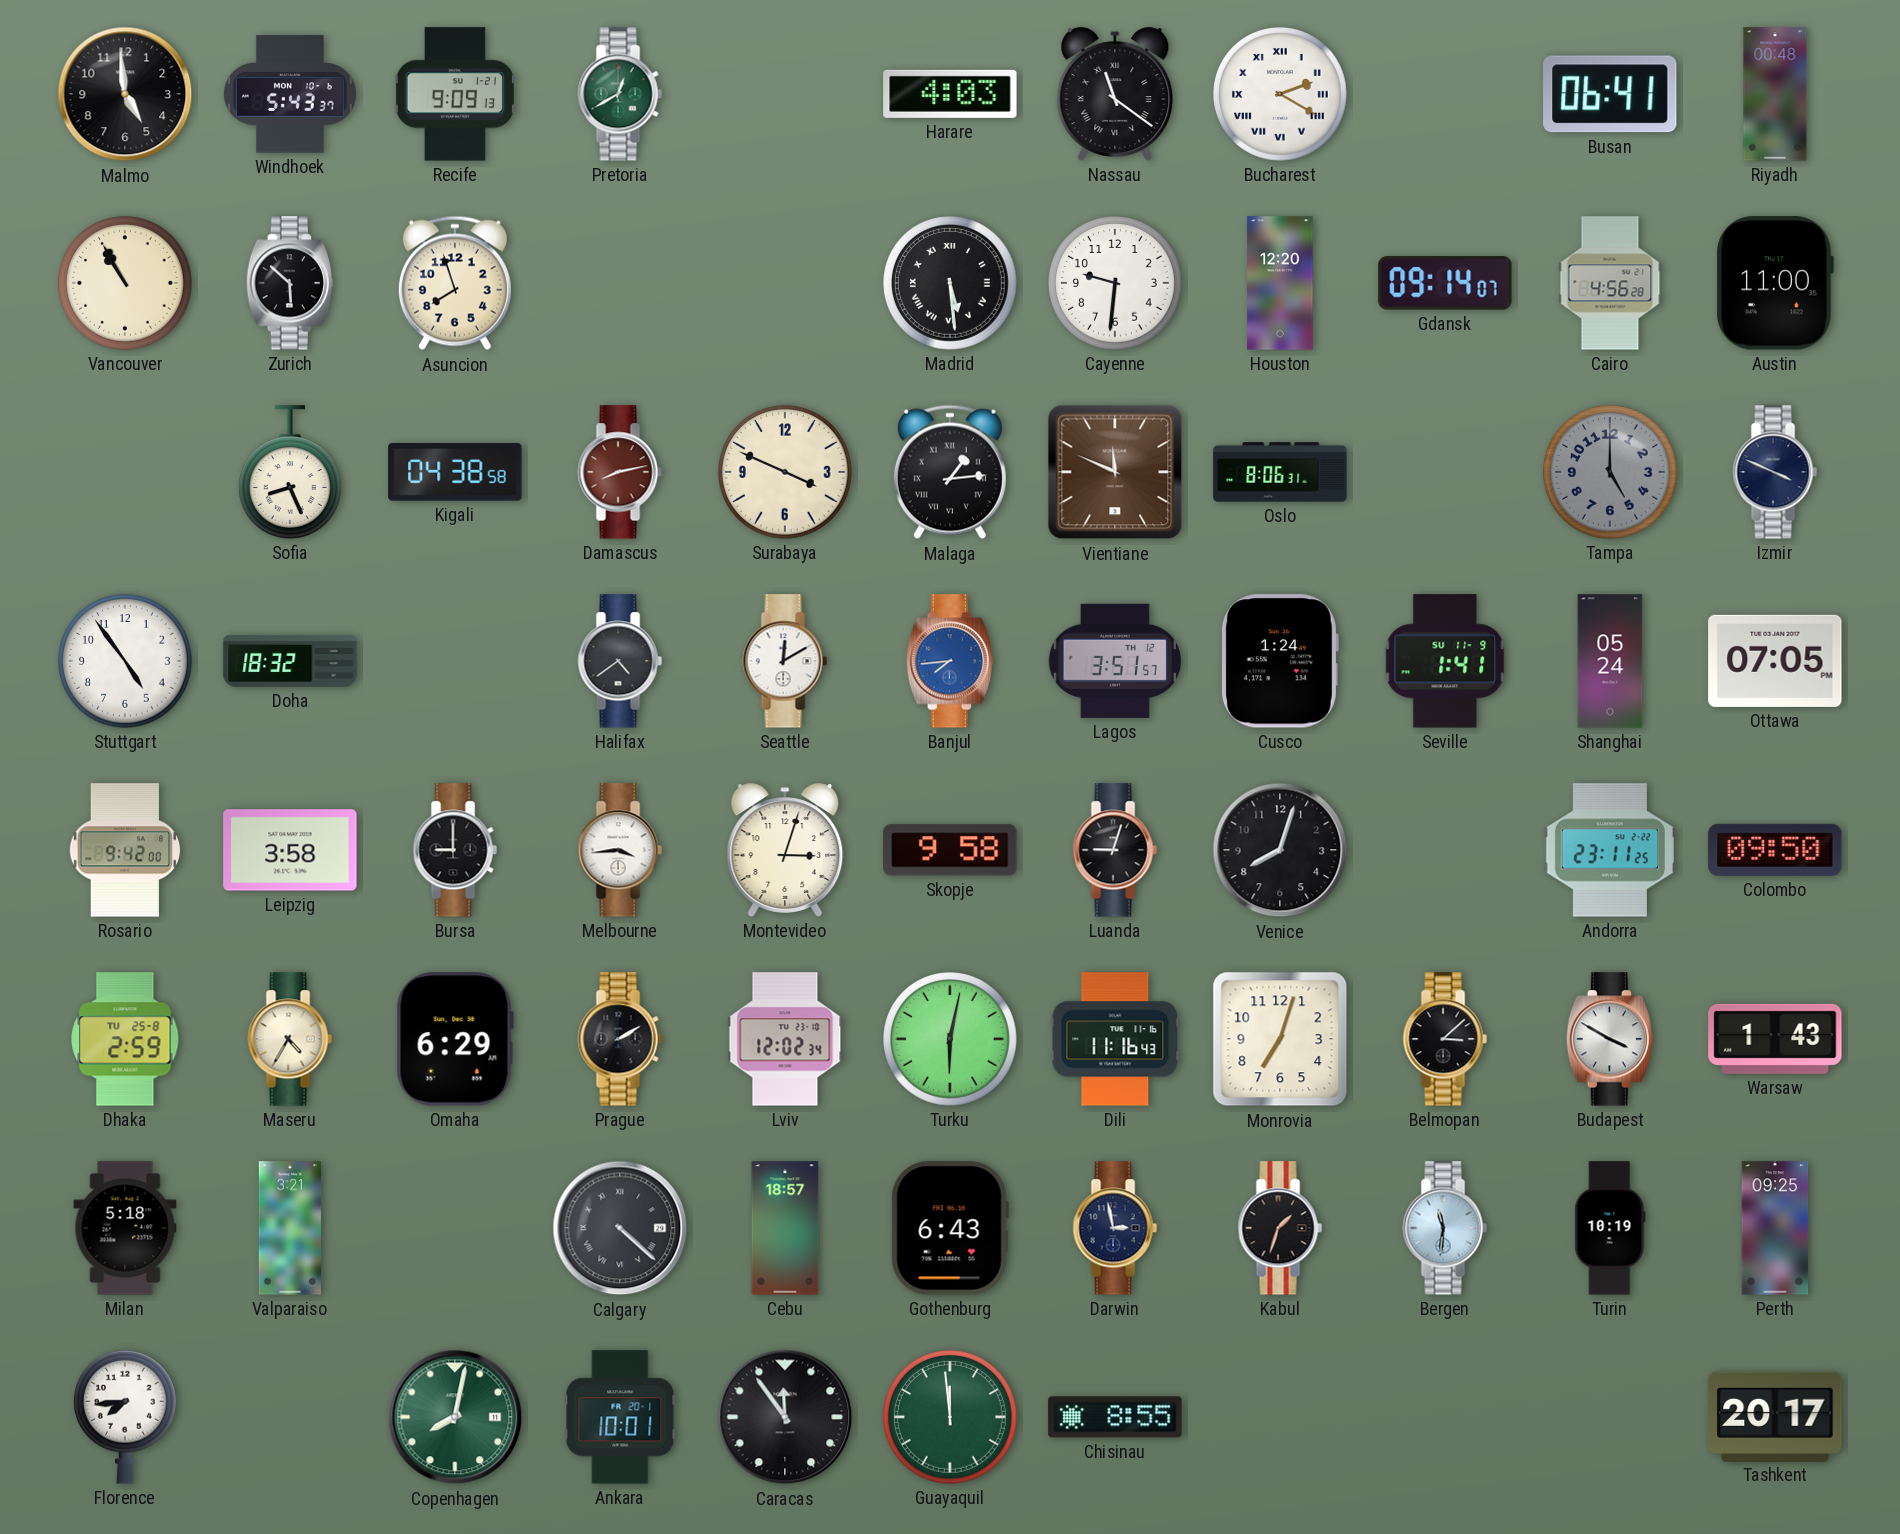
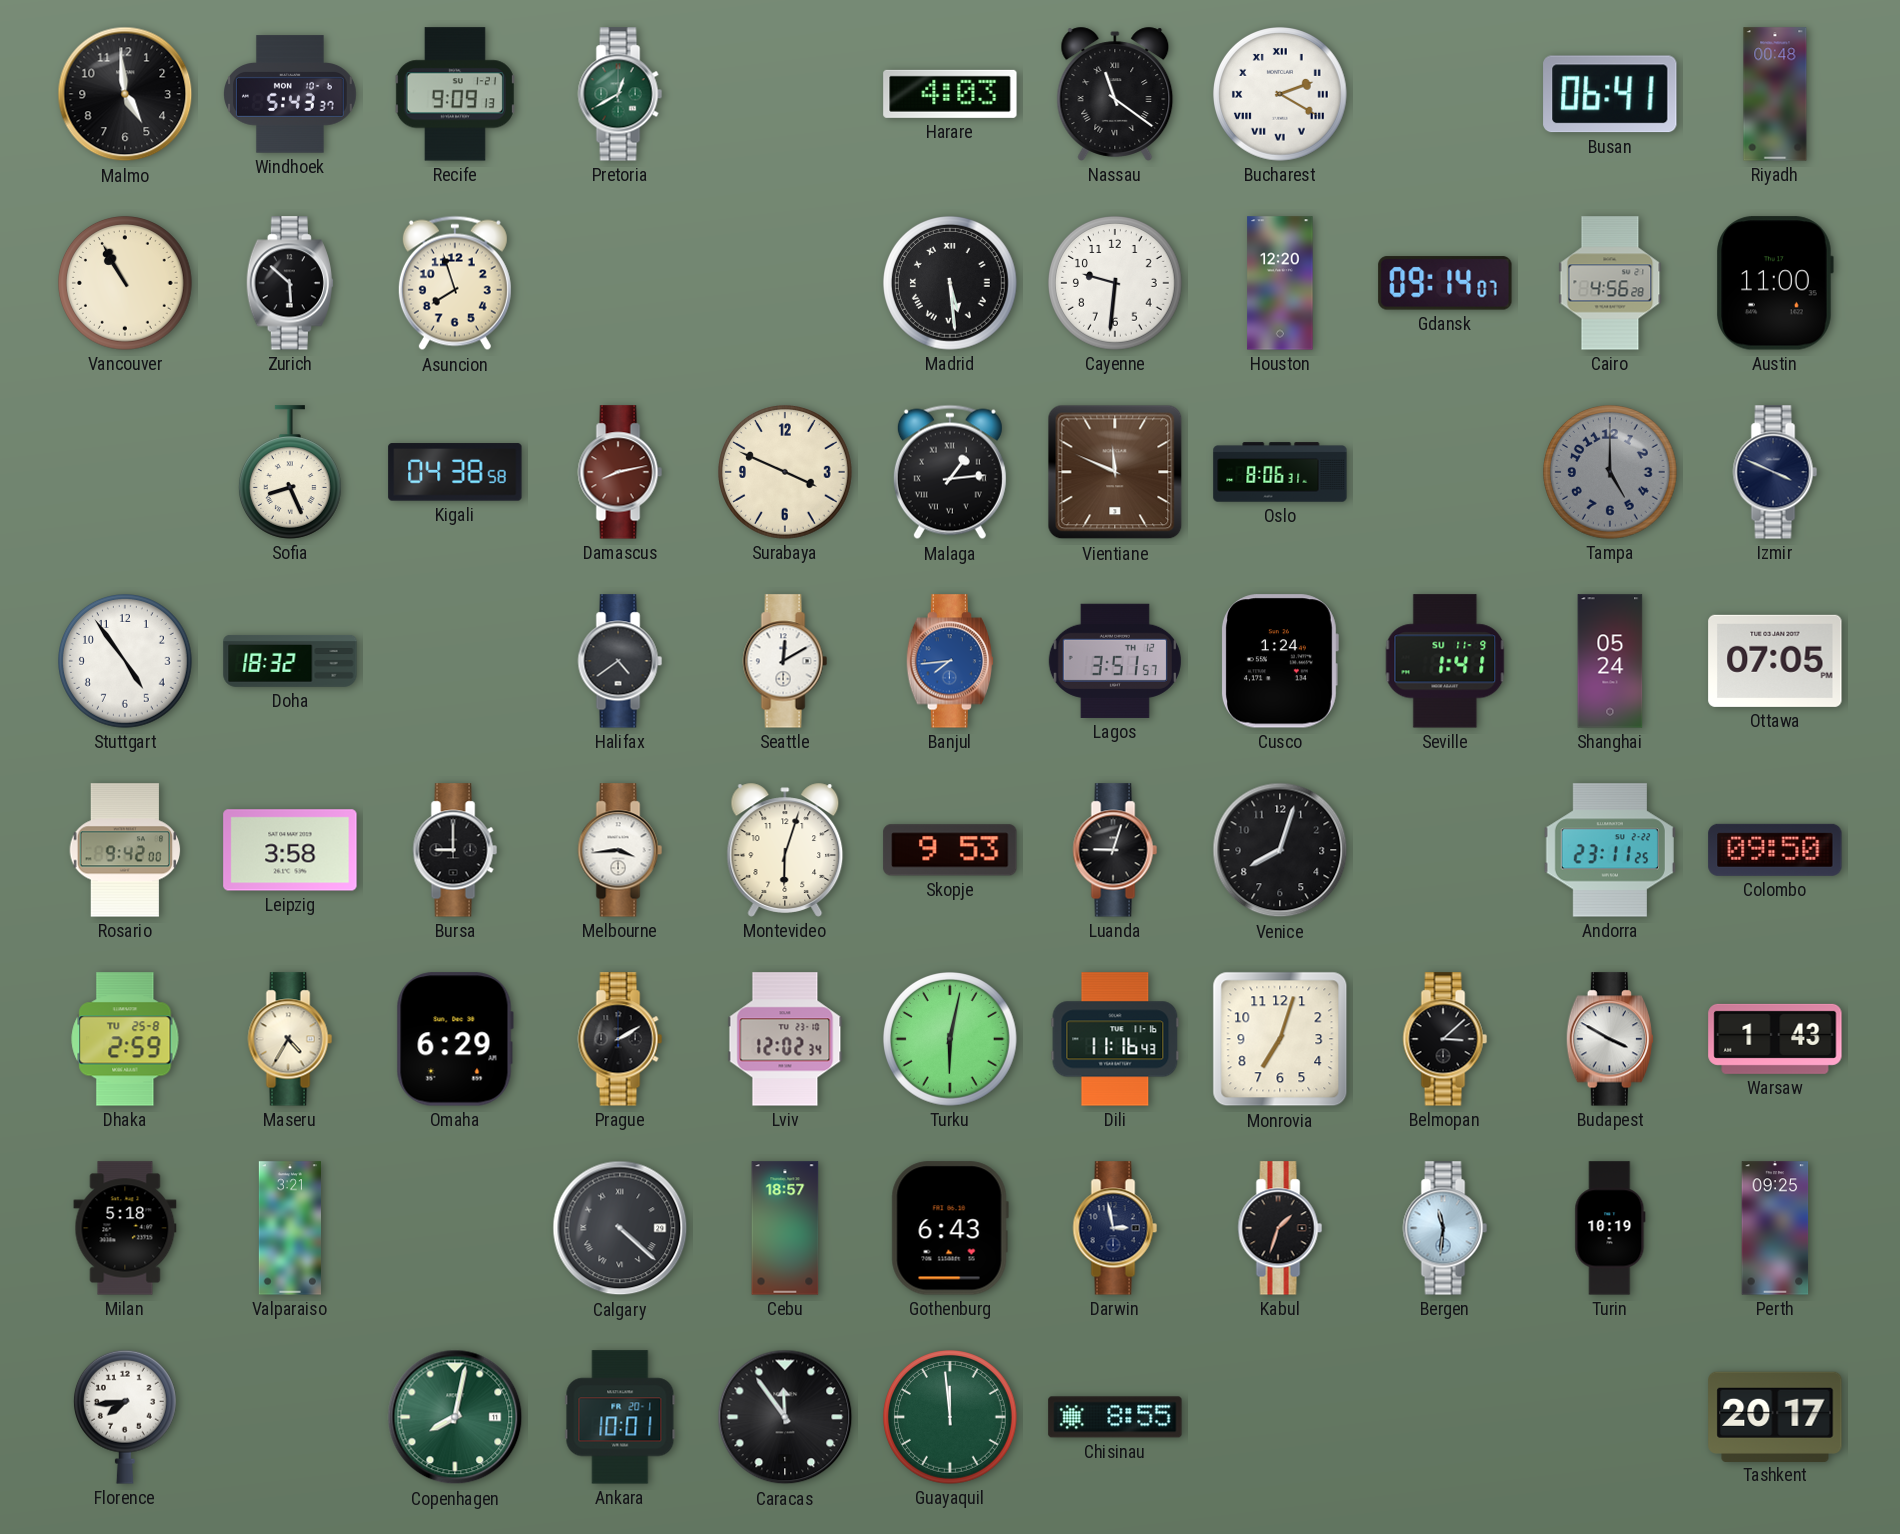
Montevideo: 3:03 -> 6:03 (785, 850)
Skopje: 9:58 -> 9:53 (950, 850)
